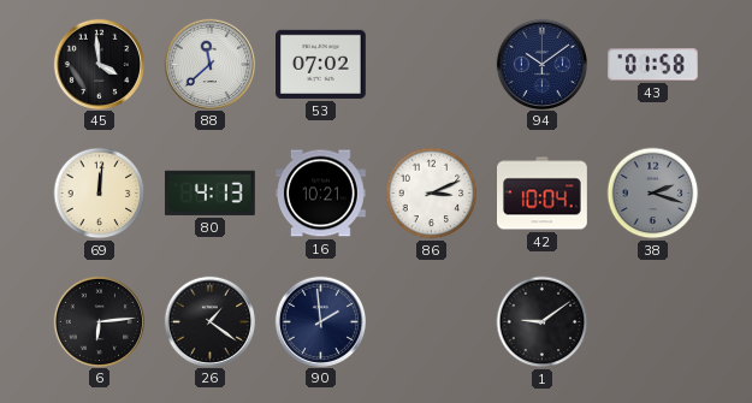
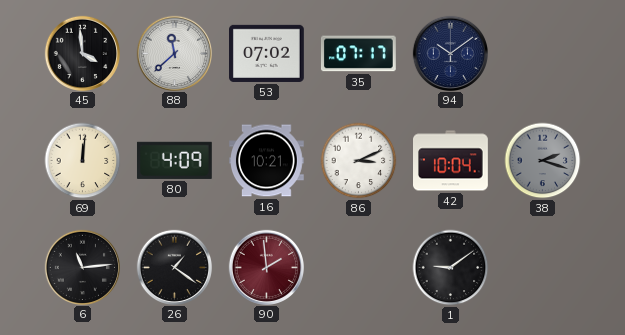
35: none -> 07:17 (358, 54)
43: 01:58 -> none (652, 65)
80: 4:13 -> 4:09 (174, 160)
6: 6:14 -> 11:14 (82, 267)
90 dial: navy -> burgundy (266, 267)
